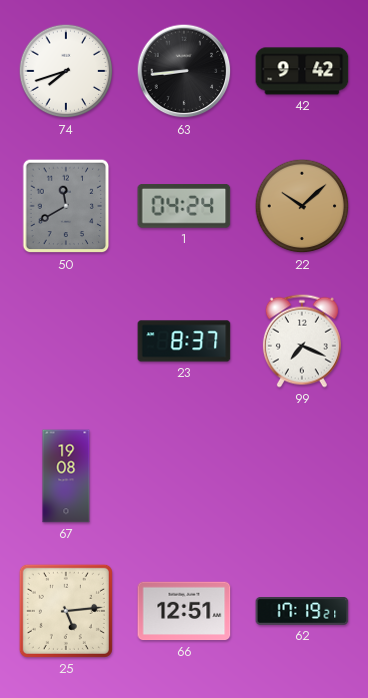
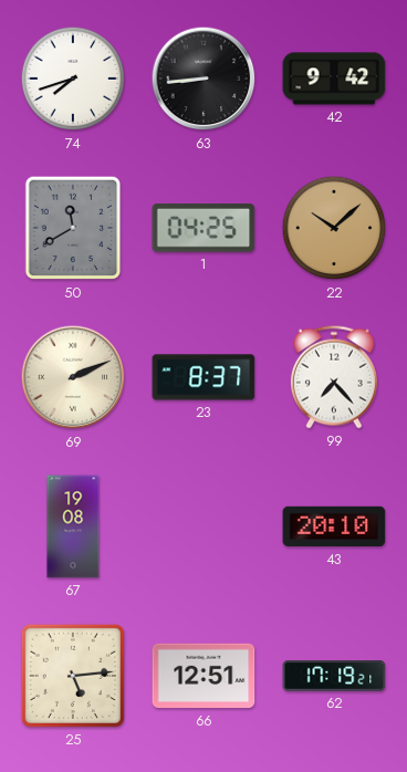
1: 04:24 -> 04:25 (203, 229)
69: none -> 2:11 (73, 377)
99: 7:19 -> 7:23 (334, 377)
43: none -> 20:10 (334, 526)
